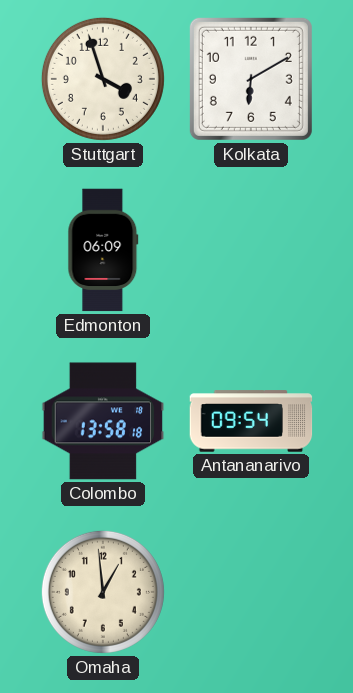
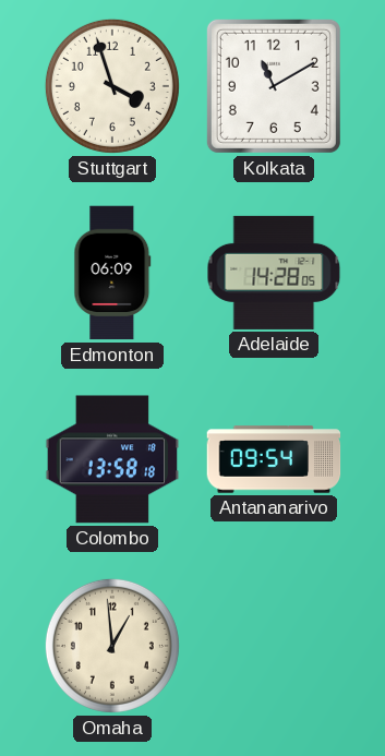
Kolkata: 6:10 -> 11:10 (274, 86)
Adelaide: none -> 14:28 (274, 273)
